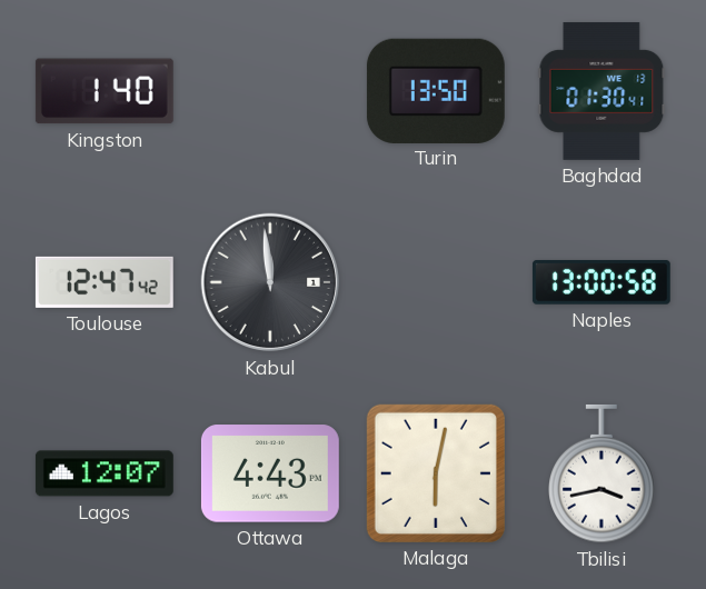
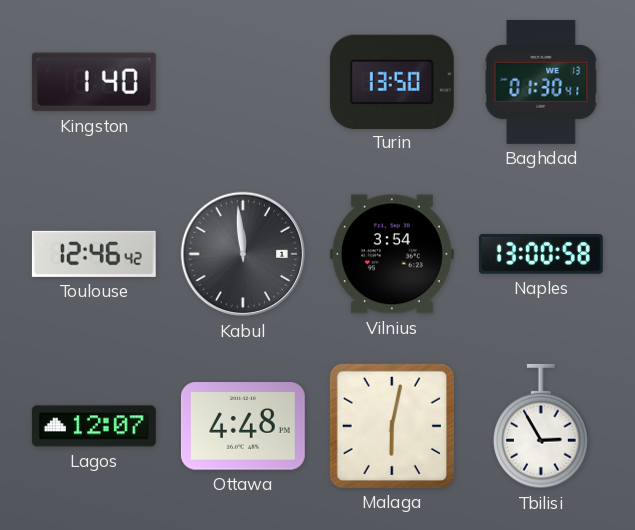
Toulouse: 12:47 -> 12:46 (94, 254)
Vilnius: none -> 3:54 (392, 254)
Ottawa: 4:43 -> 4:48 (243, 426)
Tbilisi: 3:43 -> 2:55 (541, 426)
